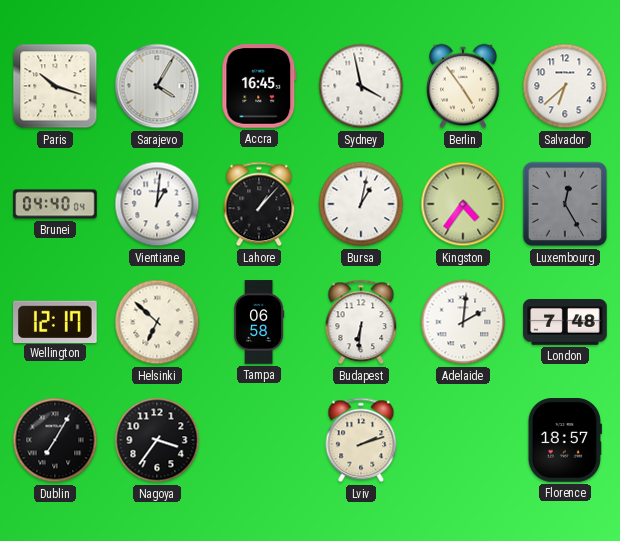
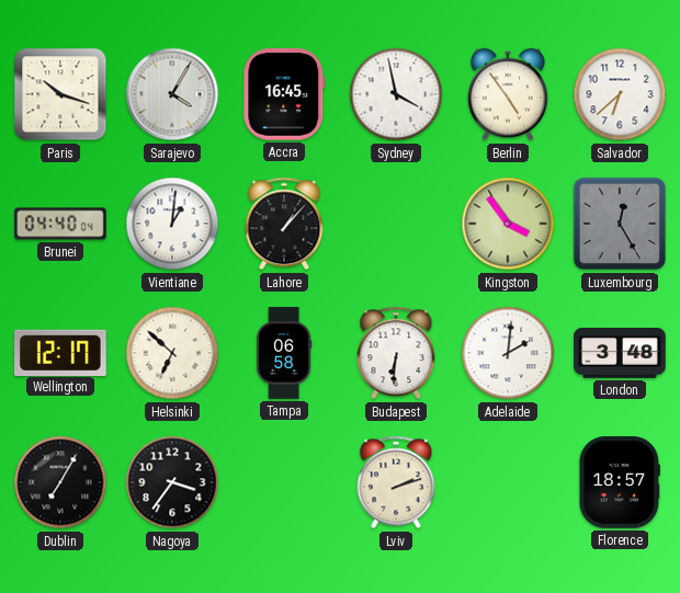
Bursa: 1:02 -> none (361, 204)
Kingston: 4:36 -> 3:54 (508, 224)
London: 7:48 -> 3:48 (620, 353)
